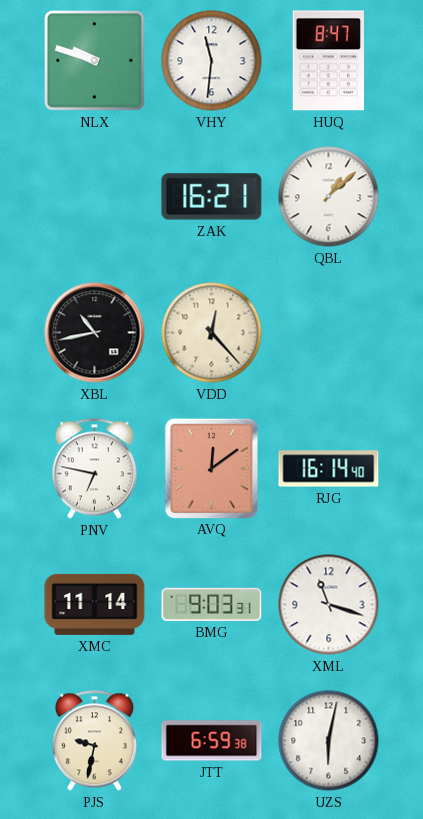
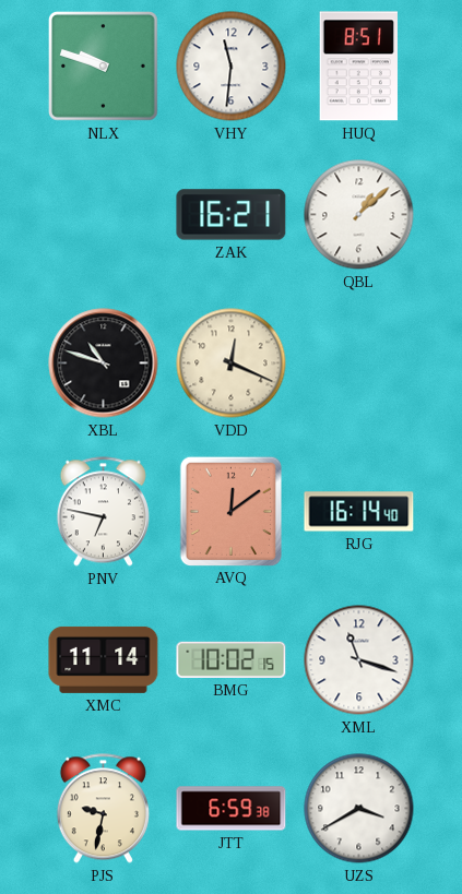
HUQ: 8:47 -> 8:51 (358, 67)
XBL: 10:43 -> 10:48 (104, 363)
VDD: 12:23 -> 12:19 (232, 363)
BMG: 9:03 -> 10:02 (232, 659)
UZS: 6:02 -> 3:40 (359, 809)
